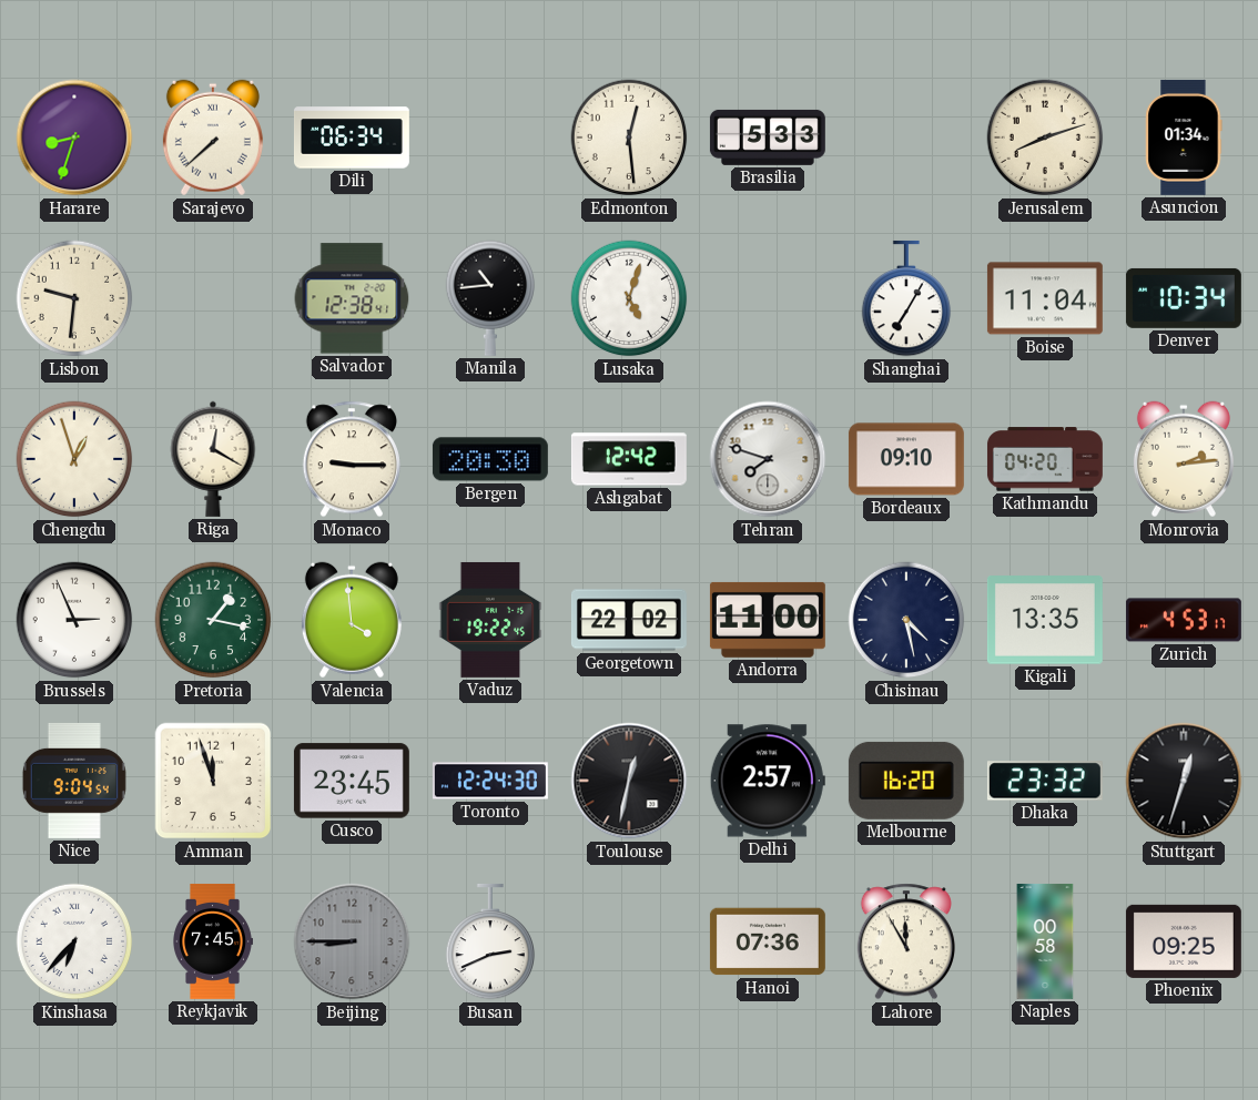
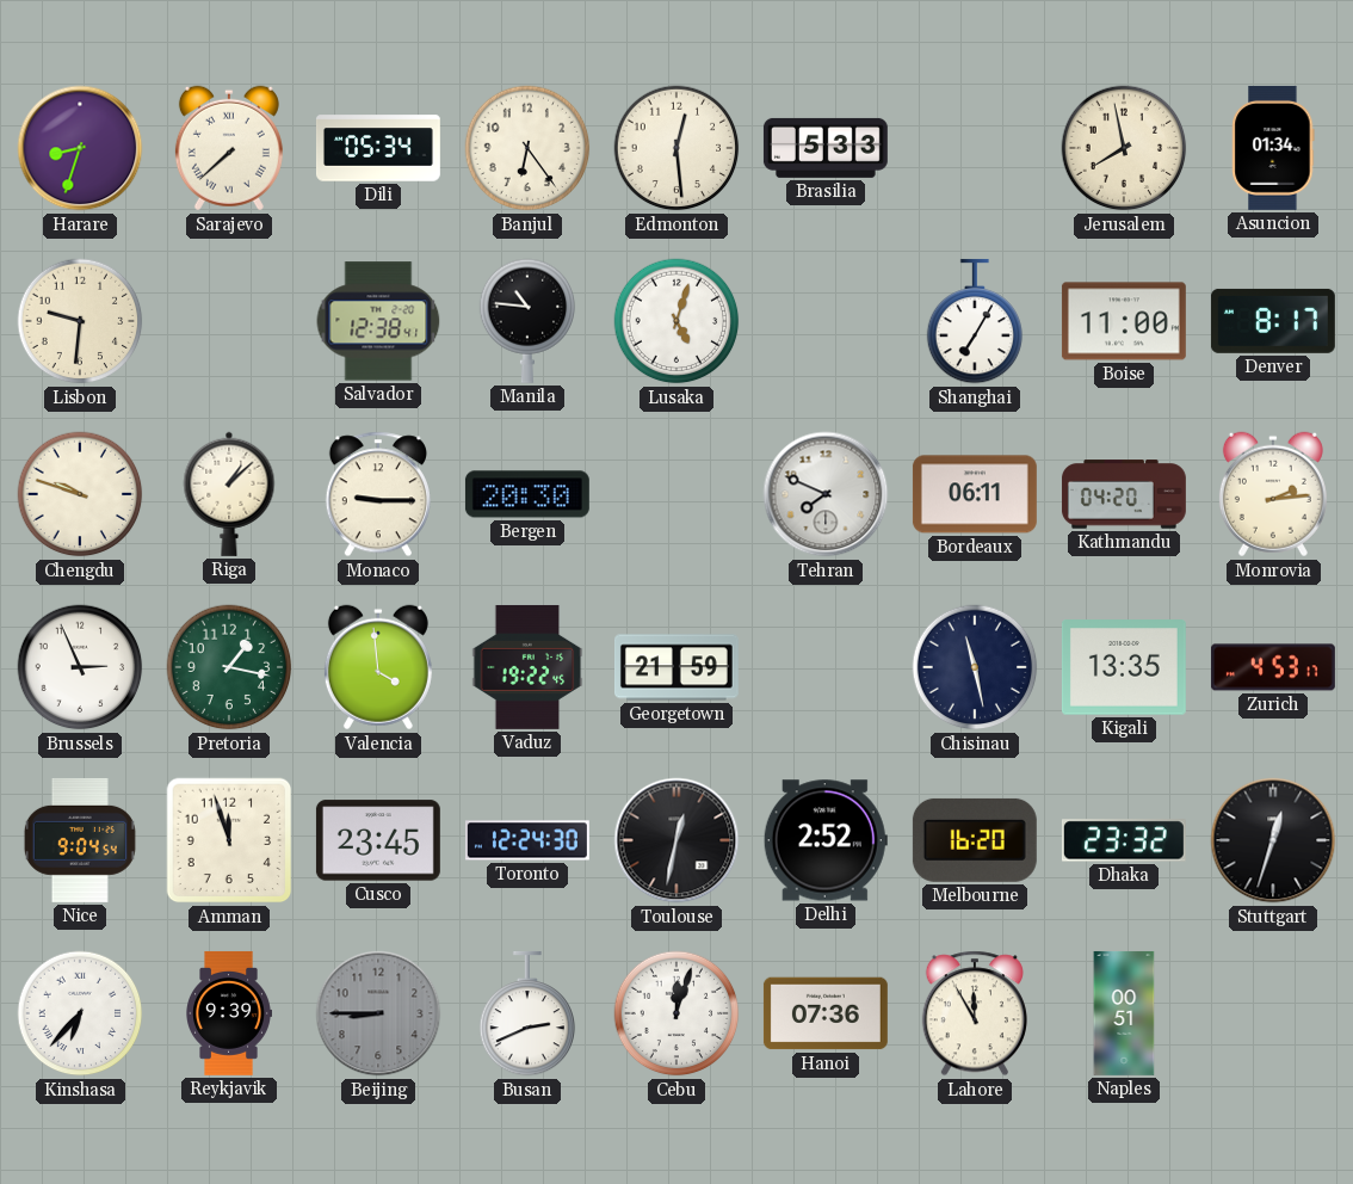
Dili: 06:34 -> 05:34 (378, 148)
Banjul: none -> 6:24 (527, 148)
Jerusalem: 8:12 -> 7:58 (1124, 148)
Manila: 10:44 -> 10:46 (527, 321)
Boise: 11:04 -> 11:00 (1124, 321)
Denver: 10:34 -> 8:17 (1273, 321)
Chengdu: 12:57 -> 9:48 (80, 494)
Riga: 12:20 -> 1:08 (229, 494)
Ashgabat: 12:42 -> none (629, 459)
Tehran: 7:48 -> 7:49 (826, 494)
Bordeaux: 09:10 -> 06:11 (975, 494)
Georgetown: 22:02 -> 21:59 (676, 667)
Andorra: 11:00 -> none (768, 620)
Chisinau: 4:28 -> 11:28 (975, 667)
Delhi: 2:57 -> 2:52 (826, 840)
Reykjavik: 7:45 -> 9:39 (229, 1013)
Cebu: none -> 12:03 (676, 1013)
Naples: 00:58 -> 00:51 (1124, 1013)
Phoenix: 09:25 -> none (1184, 941)
